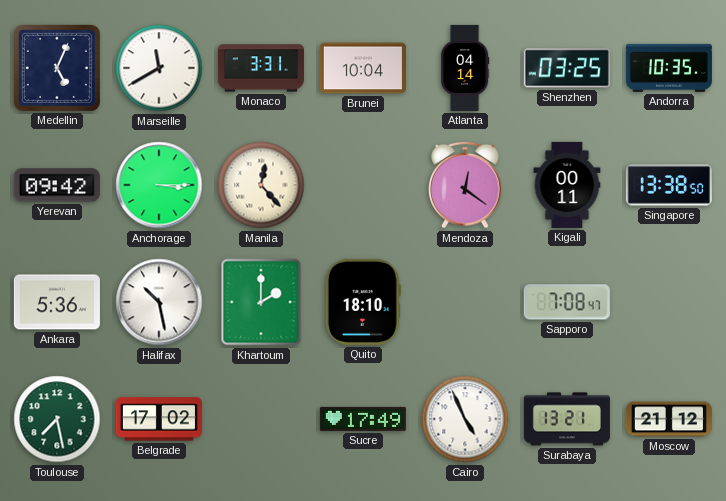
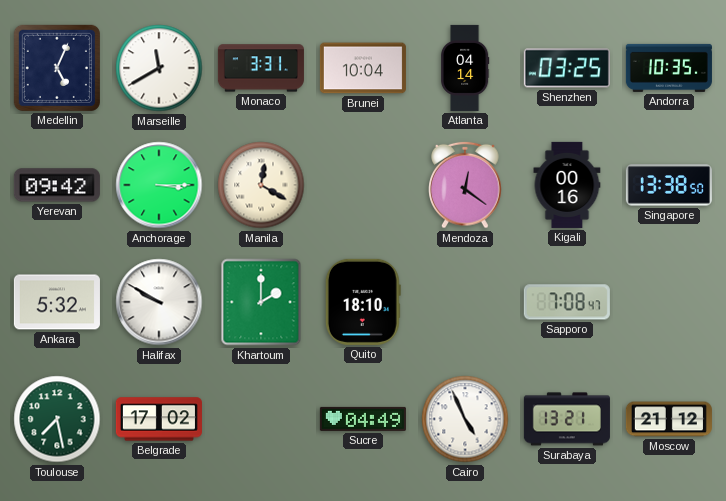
Manila: 12:23 -> 12:20 (261, 185)
Kigali: 00:11 -> 00:16 (567, 185)
Ankara: 5:36 -> 5:32 (57, 302)
Halifax: 10:28 -> 9:50 (159, 302)
Sucre: 17:49 -> 04:49 (363, 419)
